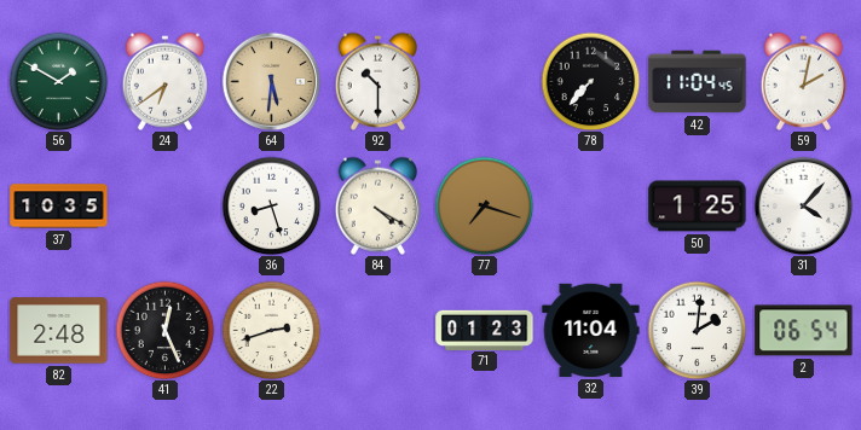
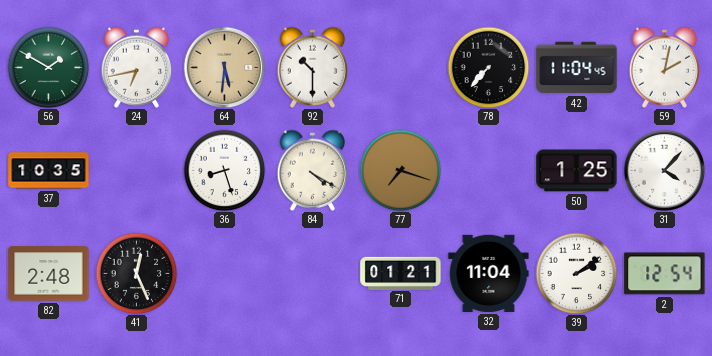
24: 6:39 -> 6:43 (137, 67)
22: 2:42 -> none (271, 330)
71: 01:23 -> 01:21 (401, 273)
39: 2:01 -> 2:09 (576, 273)
2: 06:54 -> 12:54 (665, 274)
